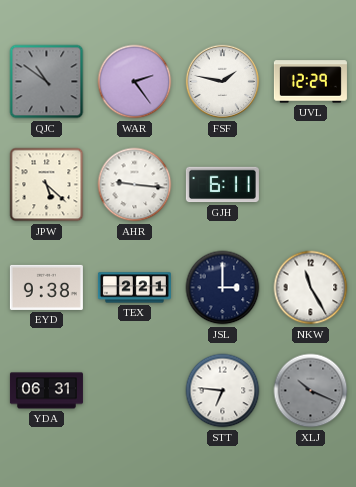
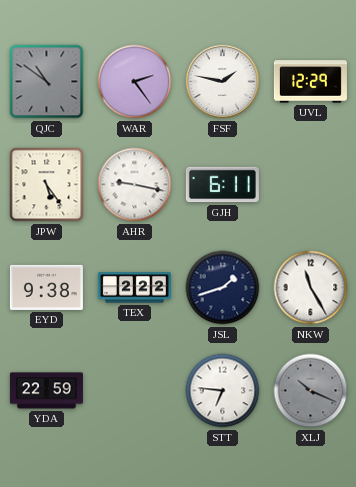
JPW: 5:22 -> 5:24 (47, 185)
AHR: 9:16 -> 9:17 (135, 185)
TEX: 2:21 -> 2:22 (134, 288)
JSL: 3:00 -> 1:42 (223, 288)
YDA: 06:31 -> 22:59 (46, 391)
